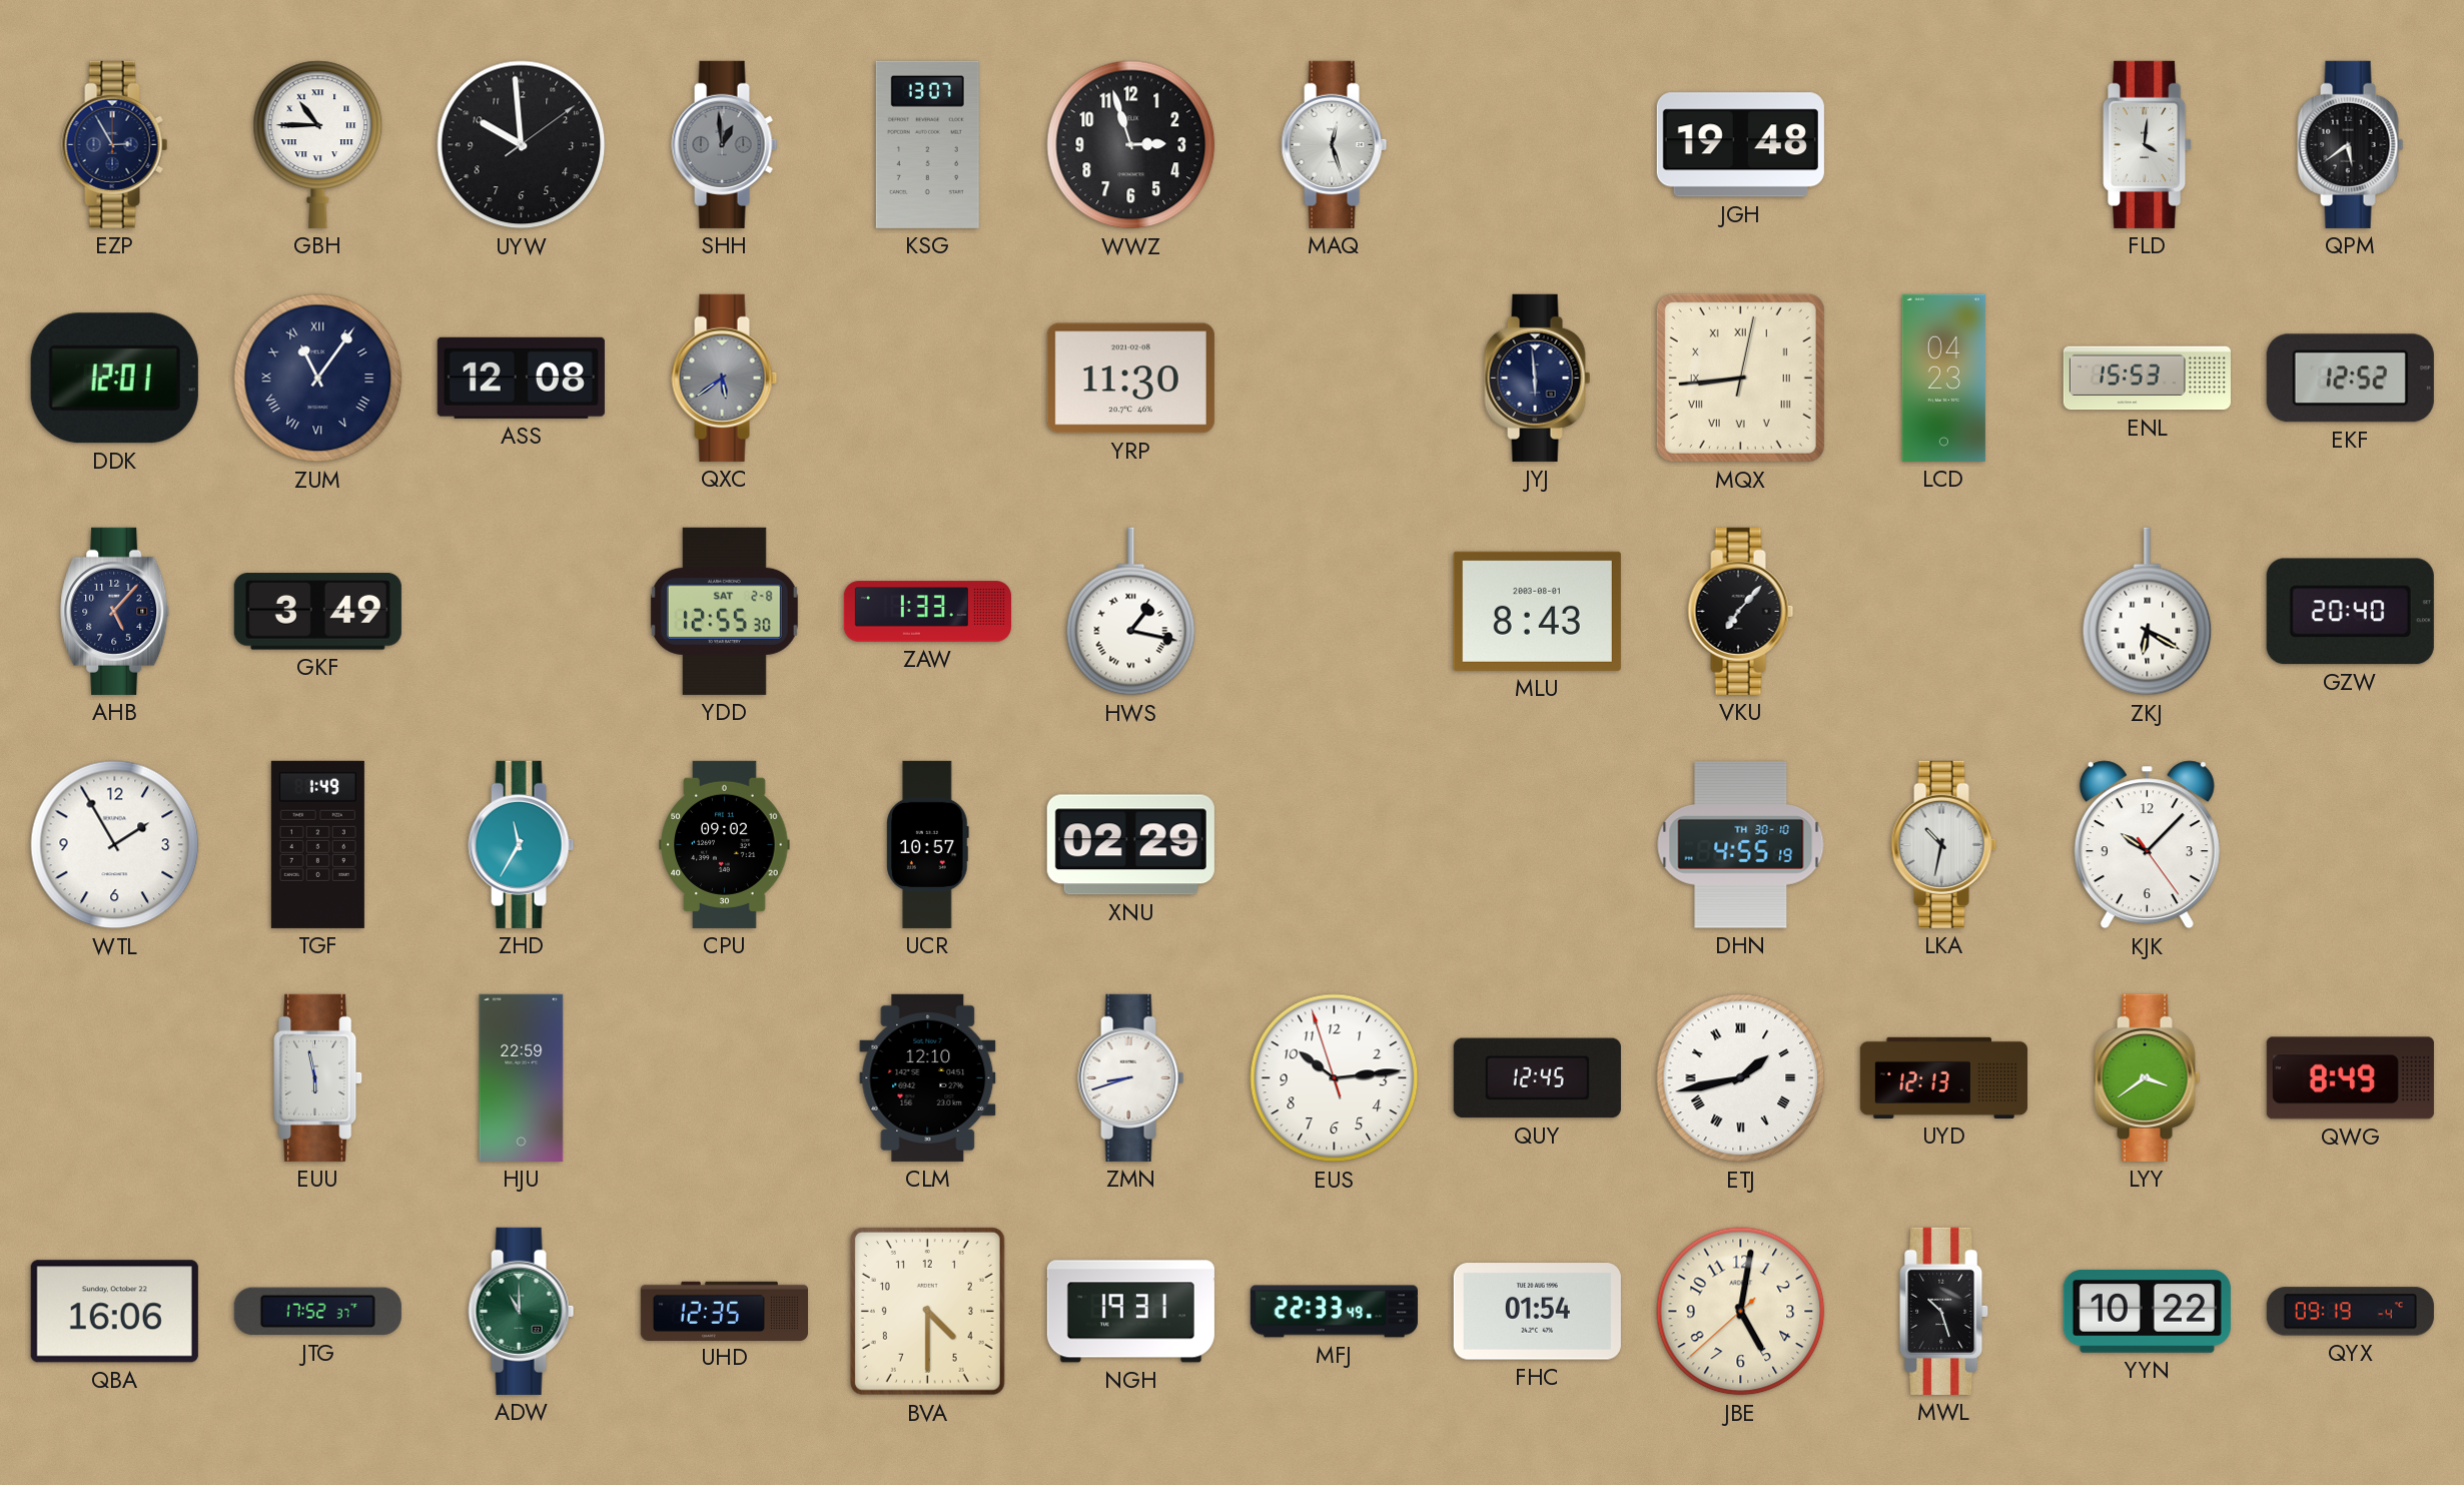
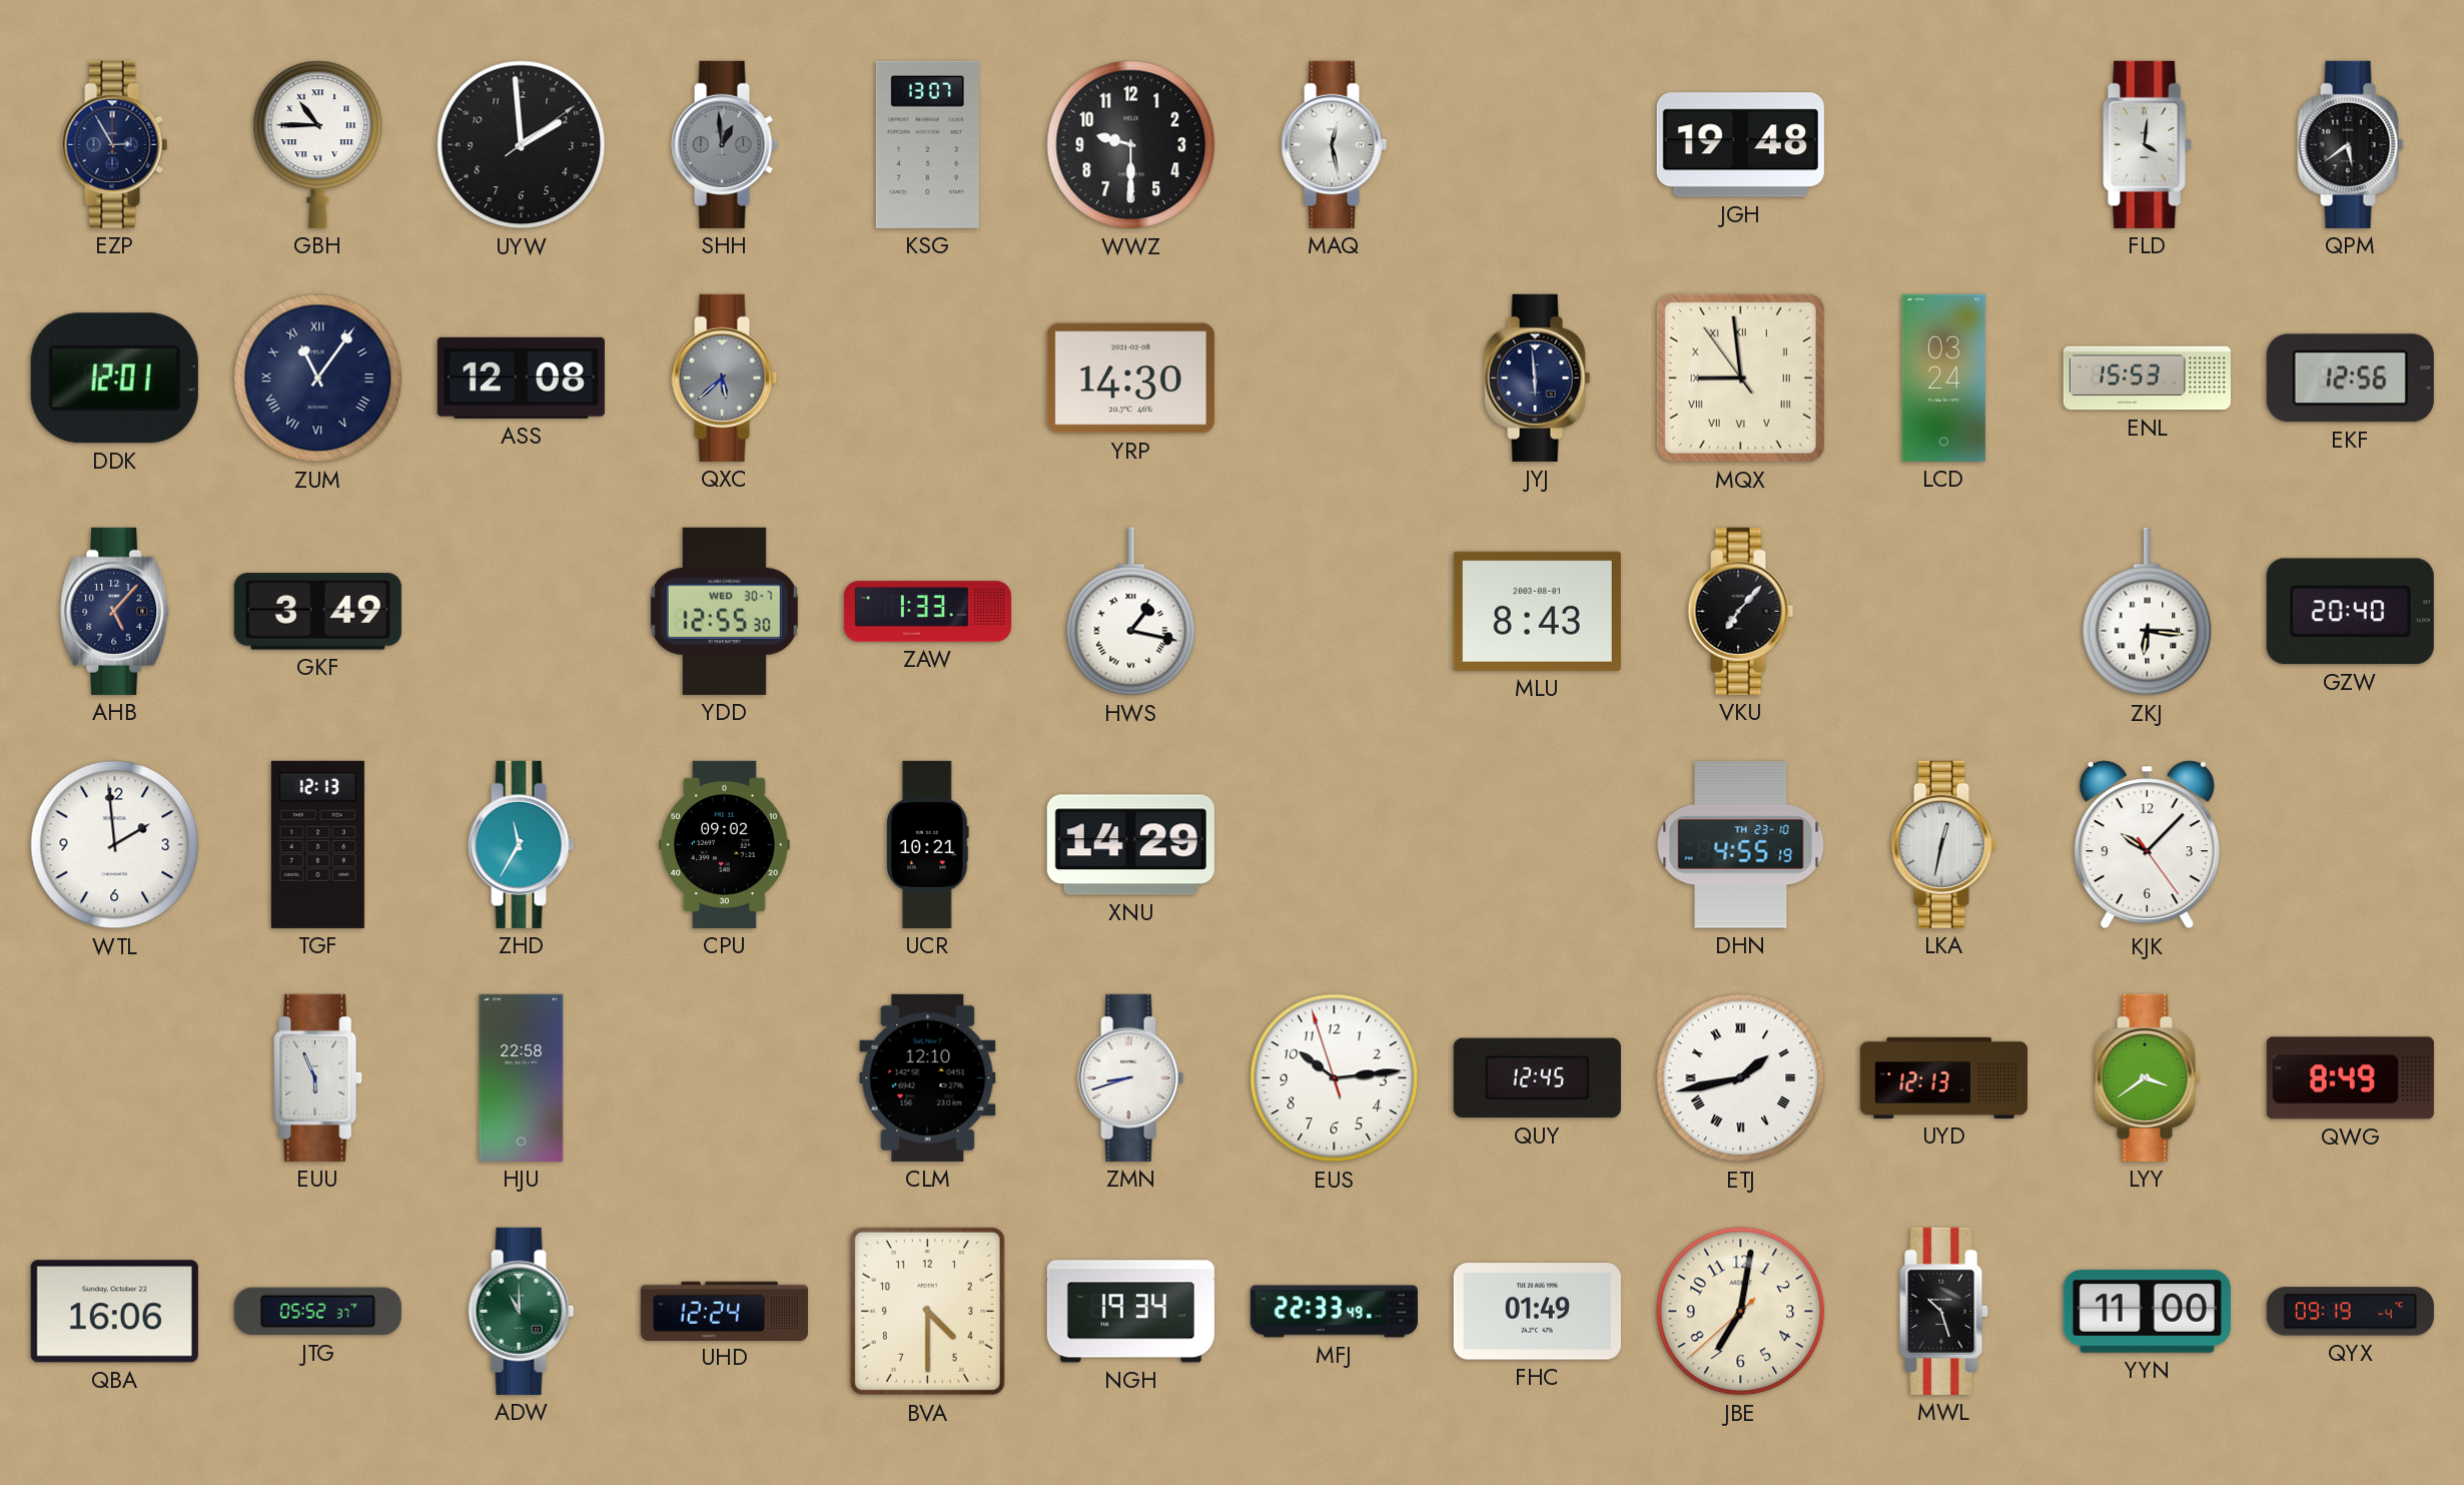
UYW: 9:59 -> 1:59 (522, 145)
WWZ: 2:57 -> 9:30 (1131, 145)
MAQ: 12:27 -> 12:28 (1335, 144)
QXC: 5:39 -> 5:38 (725, 378)
YRP: 11:30 -> 14:30 (1130, 379)
MQX: 8:44 -> 8:58 (1740, 378)
LCD: 04:23 -> 03:24 (1943, 378)
EKF: 12:52 -> 12:56 (2350, 379)
YDD date: SAT 2-8 -> WED 30-7 (724, 611)
ZKJ: 6:20 -> 6:16 (2148, 612)
WTL: 1:55 -> 1:59 (115, 845)
TGF: 1:49 -> 12:13 (317, 844)
UCR: 10:57 -> 10:21 (928, 844)
XNU: 02:29 -> 14:29 (1130, 845)
DHN date: TH 30-10 -> TH 23-10 (1741, 845)
LKA: 10:32 -> 12:32 (1944, 844)
EUU: 5:58 -> 5:56 (318, 1077)
HJU: 22:59 -> 22:58 (522, 1077)
JTG: 17:52 -> 05:52 (317, 1312)
UHD: 12:35 -> 12:24 (724, 1311)
NGH: 19:31 -> 19:34 (1130, 1312)
FHC: 01:54 -> 01:49 (1537, 1312)
JBE: 5:01 -> 7:01 (1741, 1312)
YYN: 10:22 -> 11:00 (2147, 1311)
